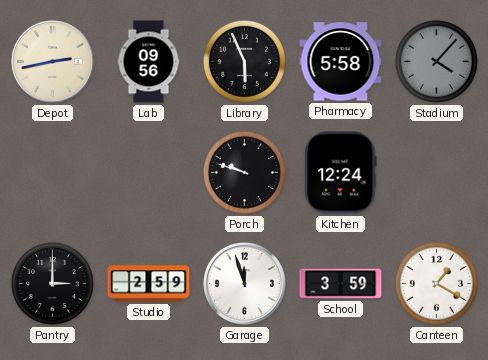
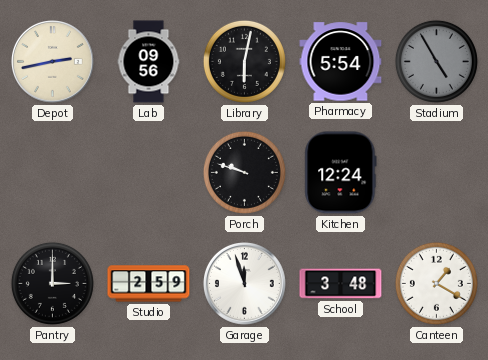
Library: 5:56 -> 6:02 (244, 61)
Pharmacy: 5:58 -> 5:54 (341, 62)
Stadium: 4:07 -> 4:55 (436, 61)
School: 3:59 -> 3:48 (341, 284)
